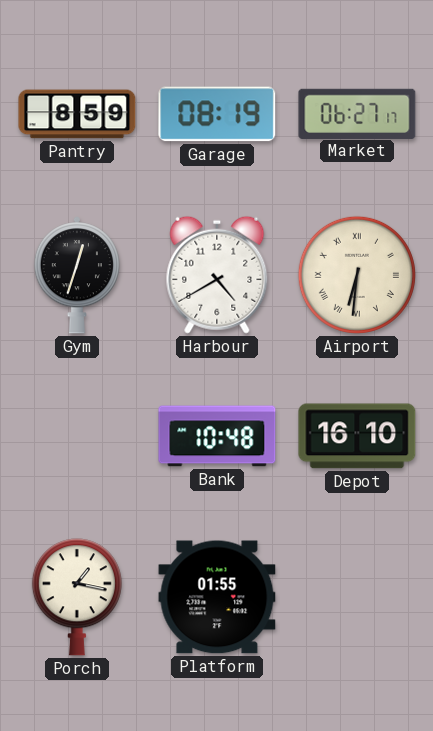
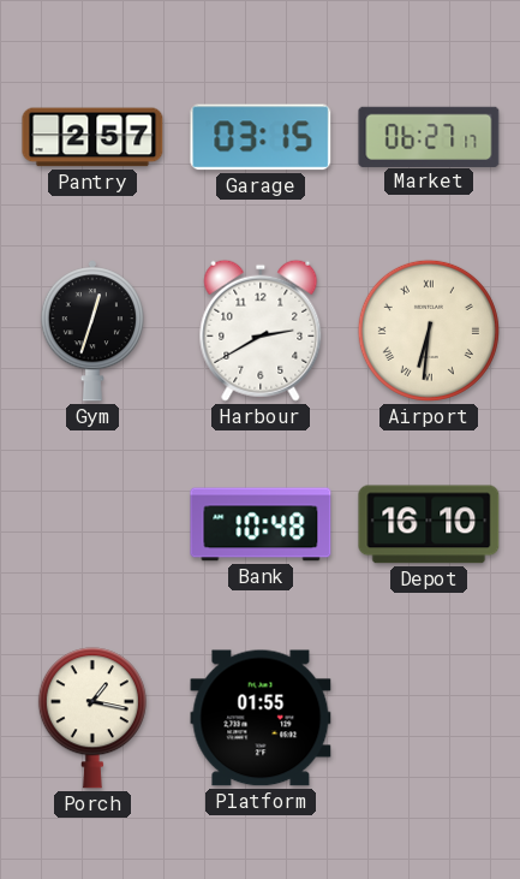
Pantry: 8:59 -> 2:57 (92, 137)
Garage: 08:19 -> 03:15 (261, 137)
Harbour: 4:40 -> 2:40 (261, 331)
